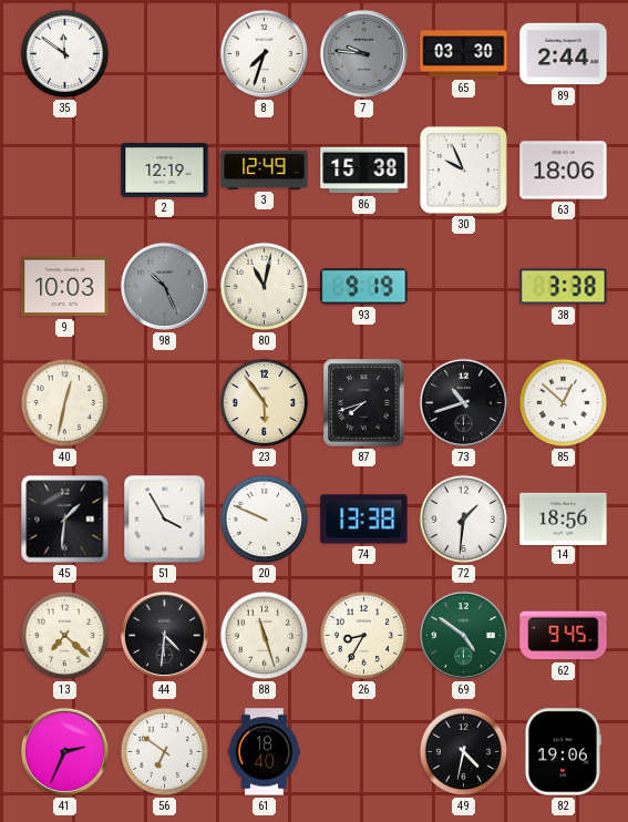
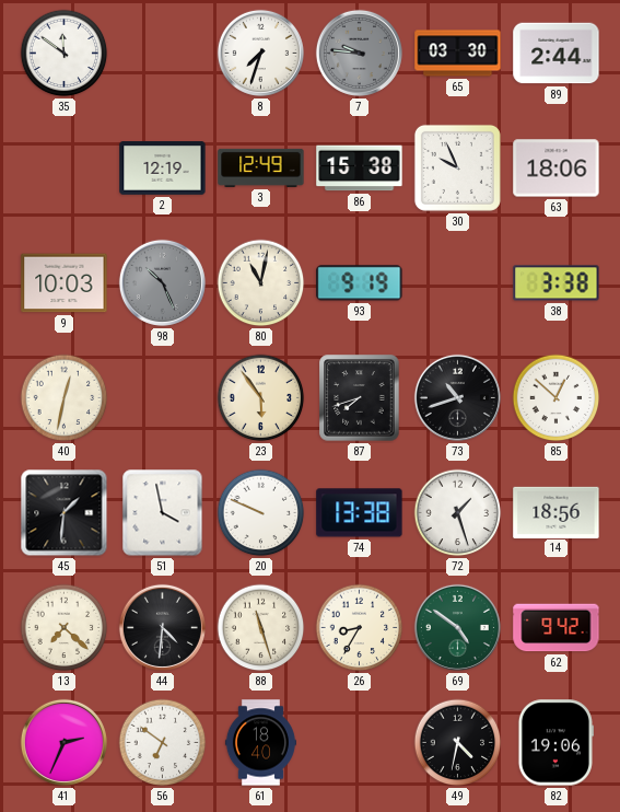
51: 3:55 -> 3:58 (163, 513)
72: 1:31 -> 1:27 (458, 513)
62: 9:45 -> 9:42 (557, 628)
